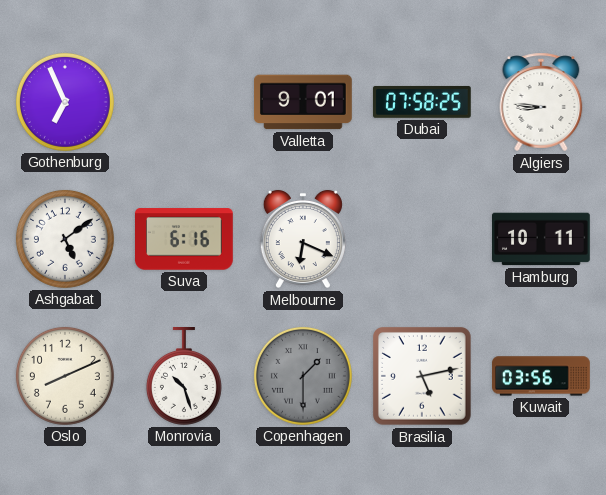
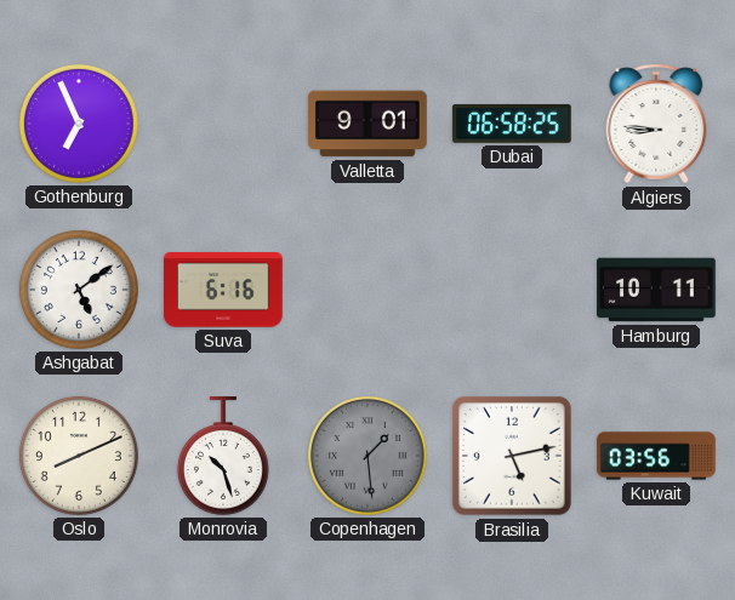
Dubai: 07:58 -> 06:58 (512, 124)
Melbourne: 6:19 -> none (303, 239)
Copenhagen: 1:30 -> 1:29 (367, 456)
